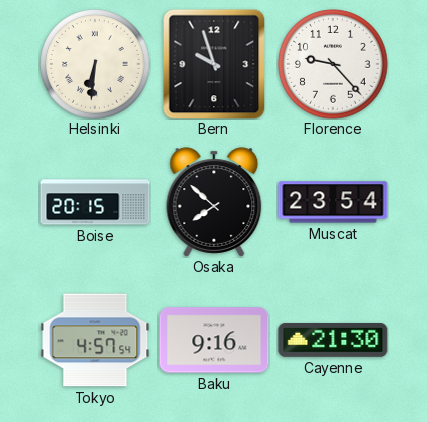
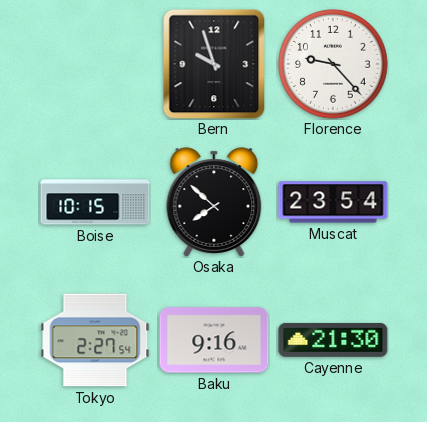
Helsinki: 6:31 -> none (95, 64)
Boise: 20:15 -> 10:15 (95, 202)
Tokyo: 4:57 -> 2:27 (95, 340)
